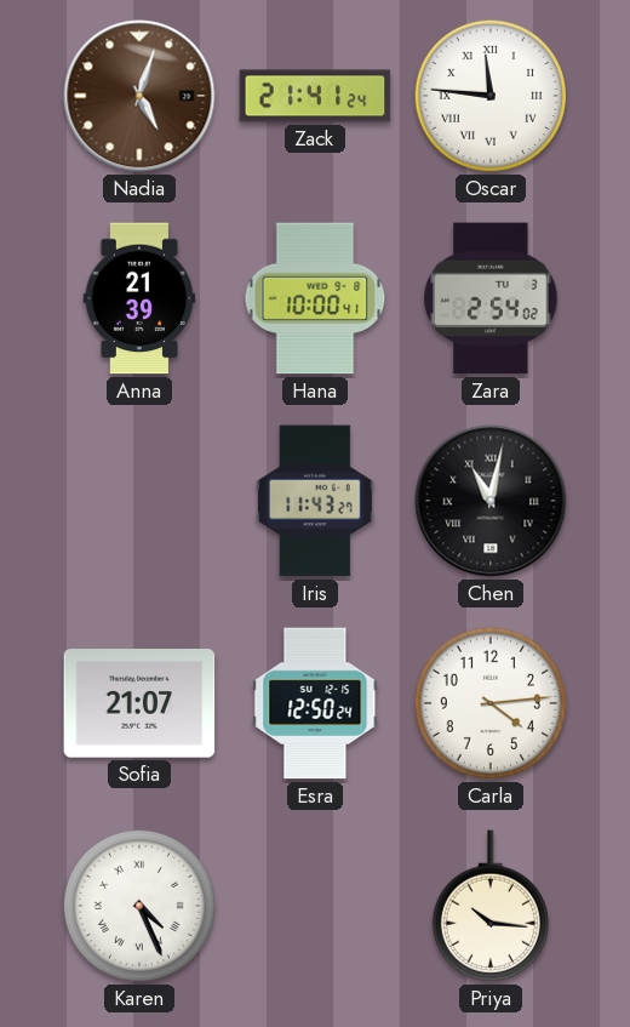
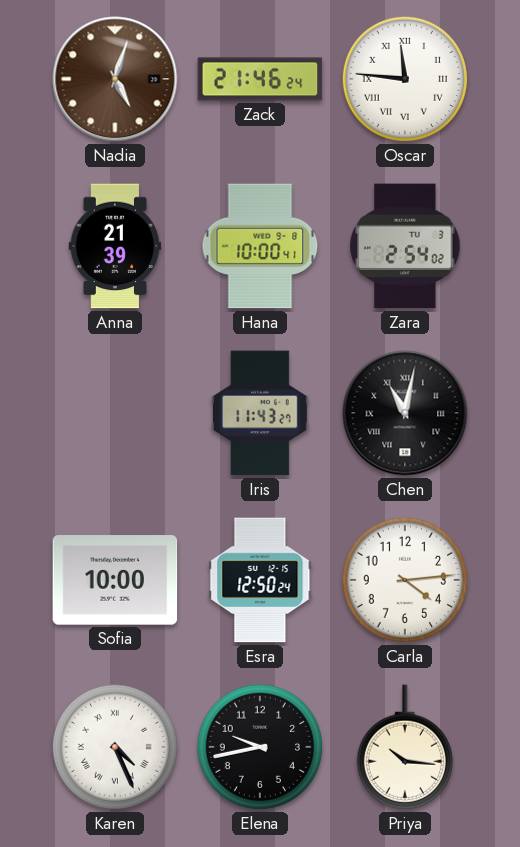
Zack: 21:41 -> 21:46 (260, 79)
Sofia: 21:07 -> 10:00 (115, 580)
Elena: none -> 9:43 (260, 747)
